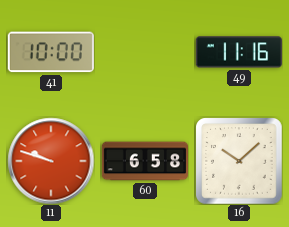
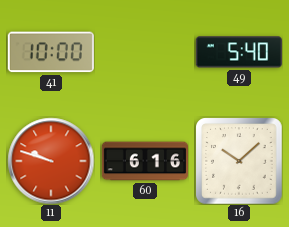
49: 11:16 -> 5:40 (239, 52)
60: 6:58 -> 6:16 (144, 161)
